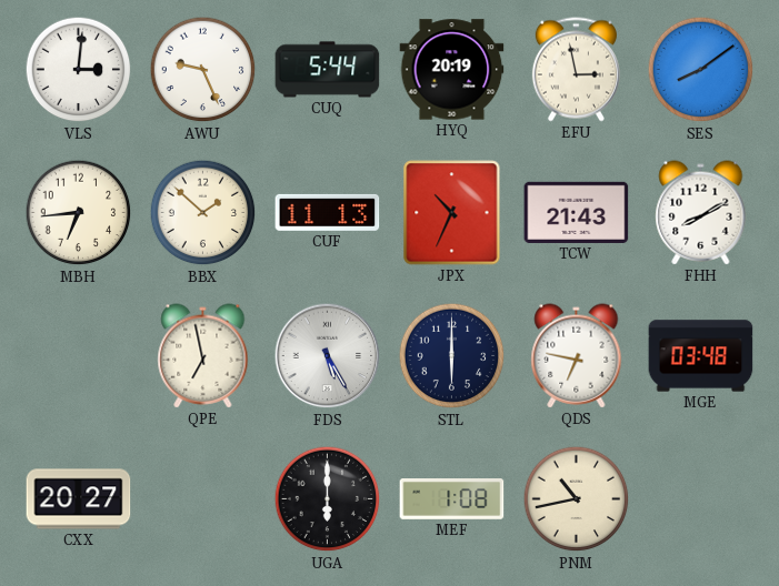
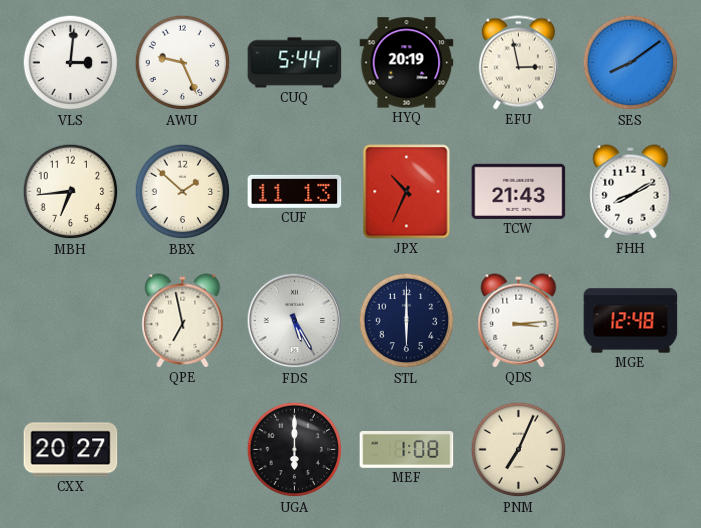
QDS: 6:47 -> 3:14 (519, 321)
MGE: 03:48 -> 12:48 (631, 321)
PNM: 10:43 -> 7:04 (519, 450)
